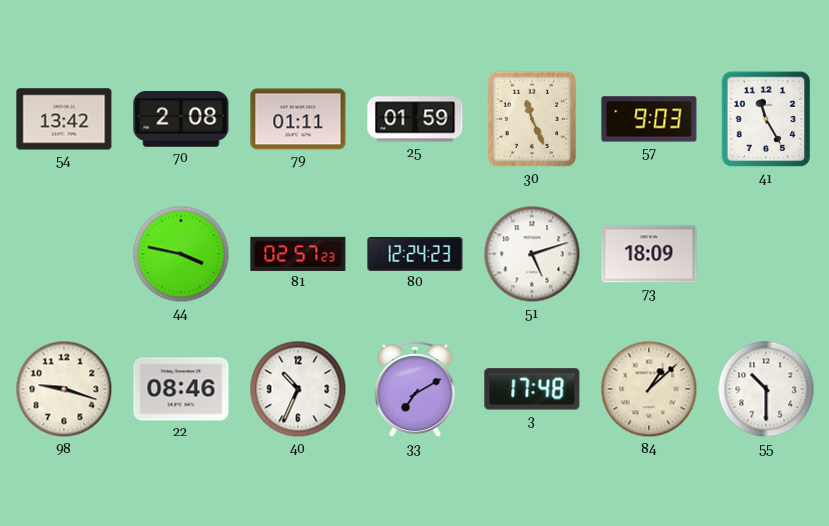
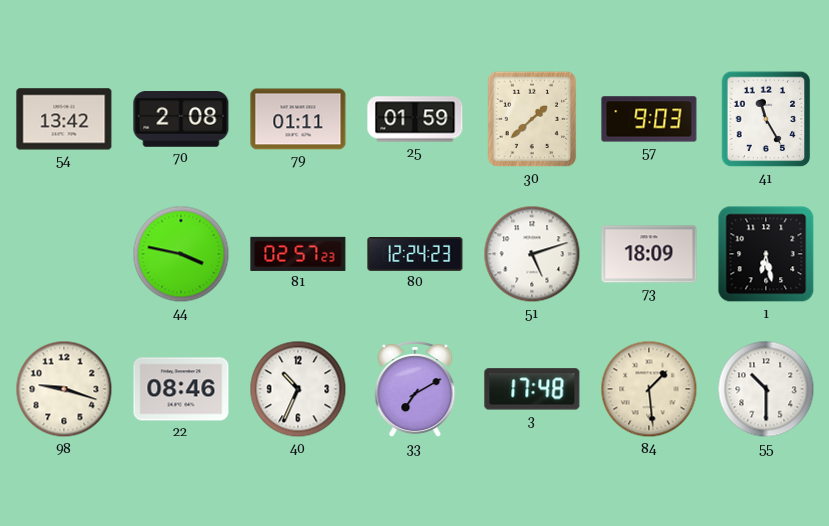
30: 11:26 -> 1:38 (532, 119)
1: none -> 6:28 (766, 254)
84: 1:08 -> 1:29 (649, 389)
